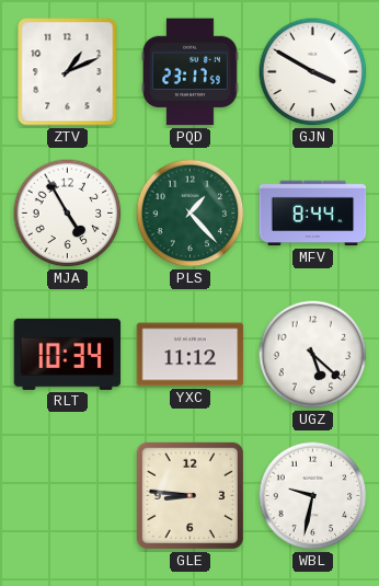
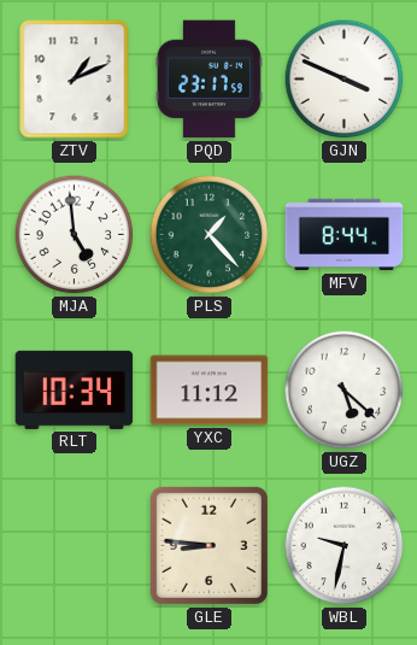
GJN: 3:50 -> 3:49 (345, 80)
MJA: 4:55 -> 4:59 (75, 235)
